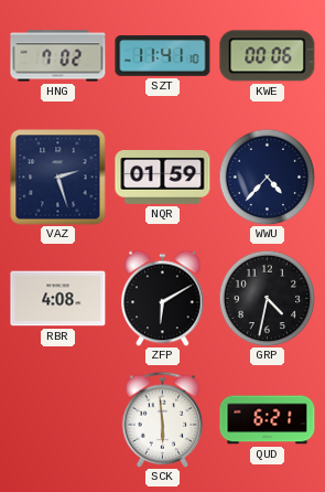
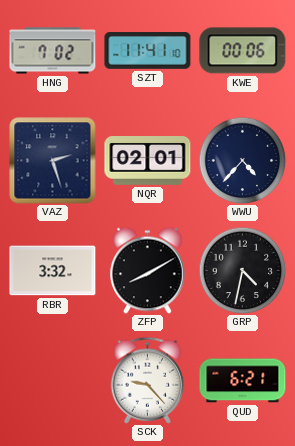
NQR: 01:59 -> 02:01 (148, 161)
RBR: 4:08 -> 3:32 (53, 271)
ZFP: 6:10 -> 8:10 (148, 270)
SCK: 5:59 -> 9:23 (148, 380)
